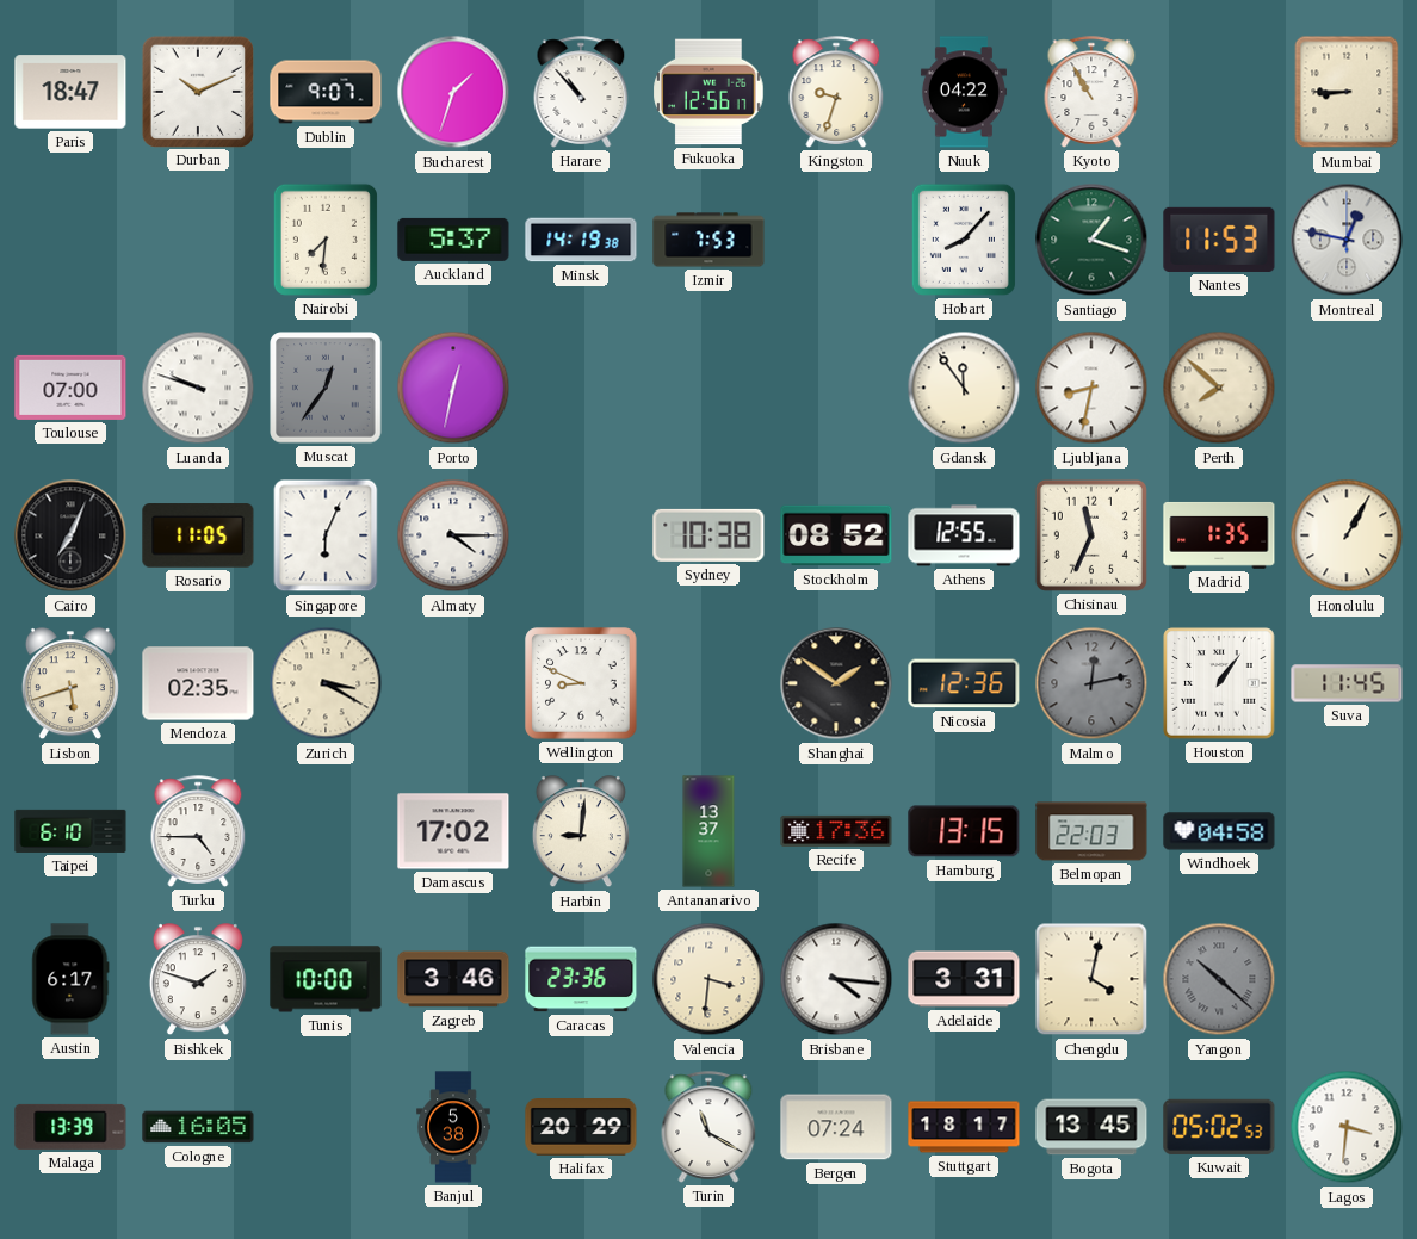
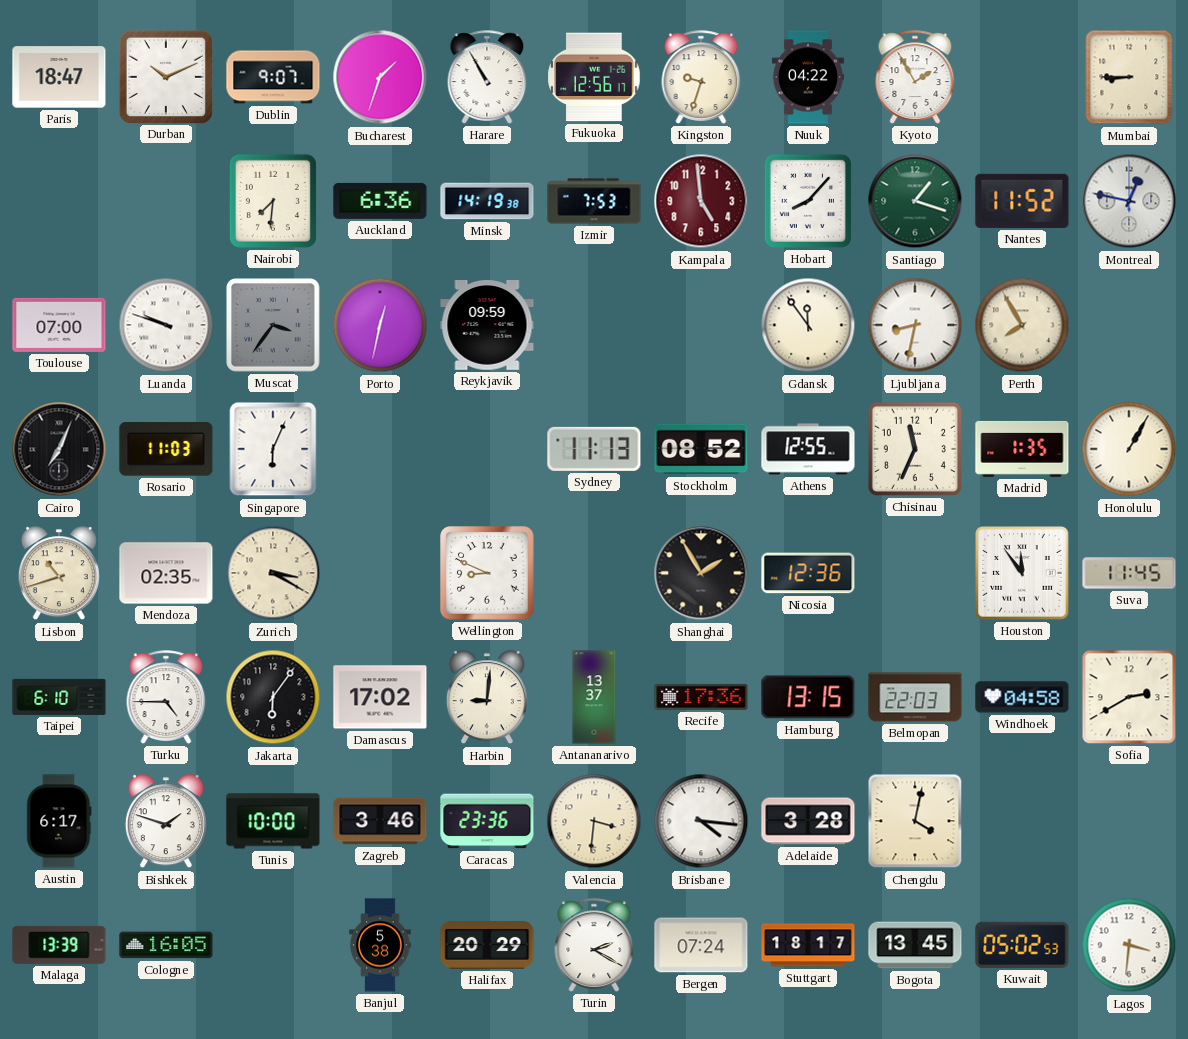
Harare: 10:53 -> 10:55 (487, 77)
Kyoto: 10:55 -> 1:55 (915, 77)
Auckland: 5:37 -> 6:36 (380, 201)
Kampala: none -> 4:59 (701, 201)
Nantes: 11:53 -> 11:52 (1022, 201)
Muscat: 12:36 -> 3:36 (273, 325)
Reykjavik: none -> 09:59 (487, 326)
Perth: 7:52 -> 7:55 (1022, 325)
Rosario: 11:05 -> 11:03 (166, 449)
Almaty: 4:15 -> none (453, 535)
Sydney: 10:38 -> 11:13 (594, 449)
Lisbon: 5:42 -> 10:42 (59, 574)
Shanghai: 1:51 -> 1:55 (701, 573)
Malmo: 12:13 -> none (1091, 683)
Houston: 1:06 -> 11:54 (1022, 573)
Jakarta: none -> 6:06 (273, 697)
Sofia: none -> 2:40 (1129, 697)
Adelaide: 3:31 -> 3:28 (808, 821)
Yangon: 10:22 -> none (1219, 979)
Turin: 11:20 -> 2:20 (594, 945)
